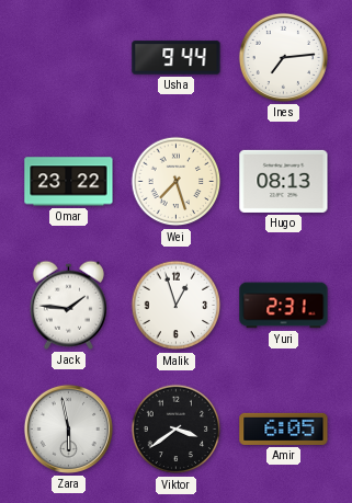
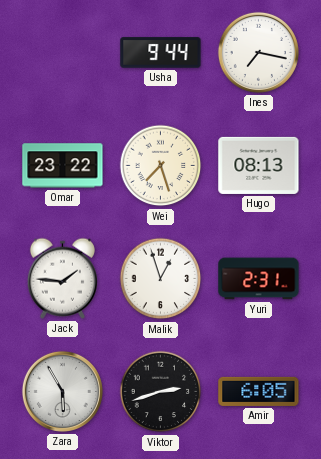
Ines: 7:14 -> 7:17 (258, 52)
Zara: 5:58 -> 5:55 (62, 391)
Viktor: 3:39 -> 2:42 (161, 392)
